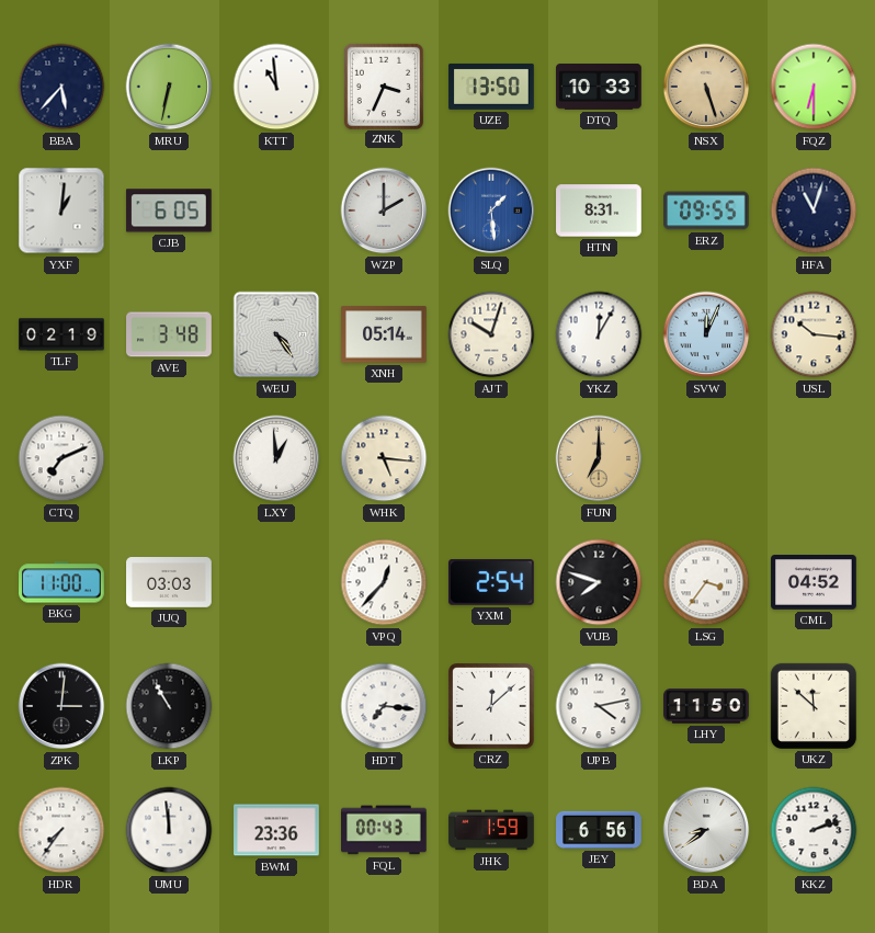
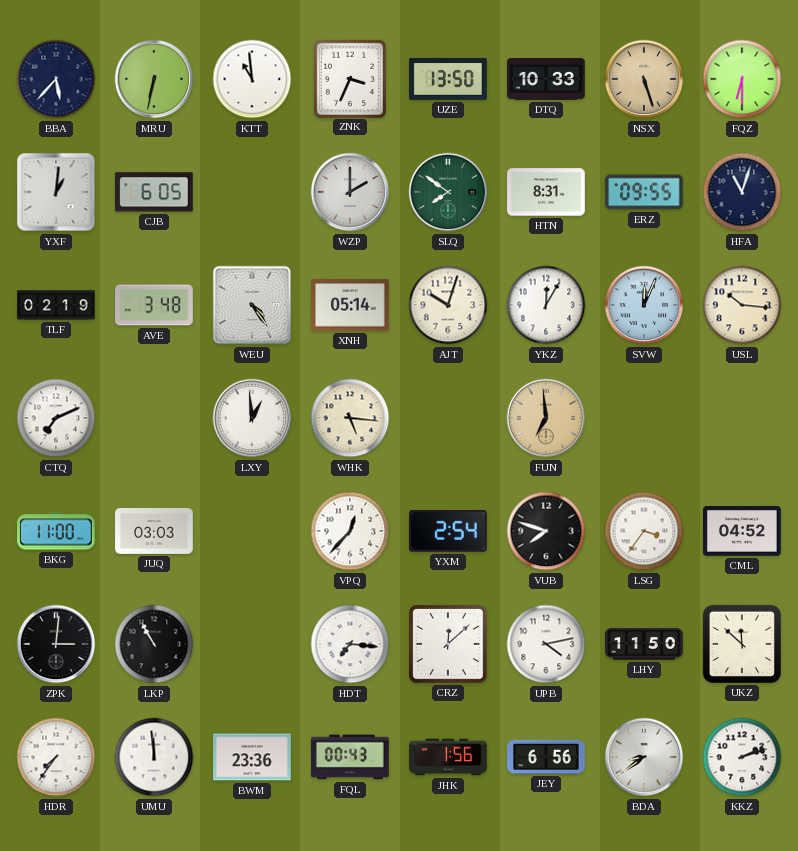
SLQ: 1:29 -> 7:51 (448, 192)
SLQ dial: blue -> green (448, 192)
FUN: 7:00 -> 6:59 (546, 418)
JHK: 1:59 -> 1:56 (448, 757)
